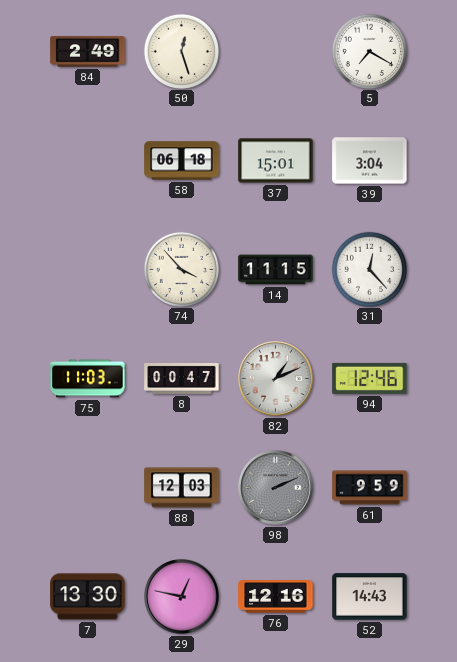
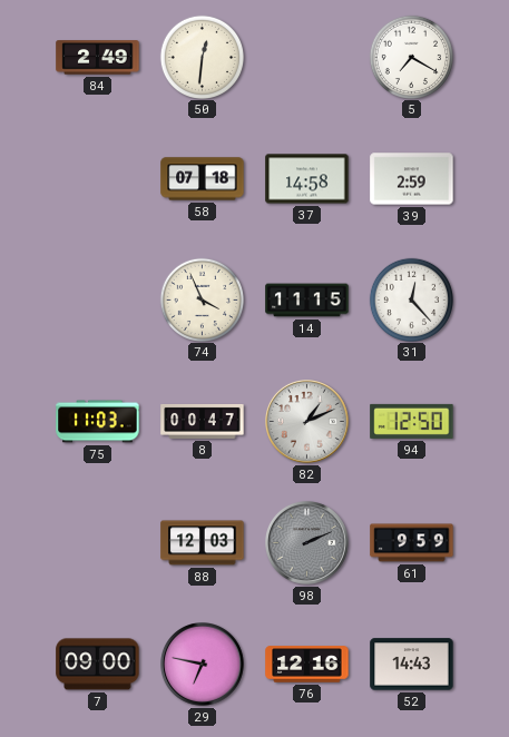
50: 12:27 -> 12:31 (202, 57)
58: 06:18 -> 07:18 (203, 179)
37: 15:01 -> 14:58 (307, 179)
39: 3:04 -> 2:59 (412, 179)
74: 3:53 -> 3:56 (202, 299)
94: 12:46 -> 12:50 (412, 421)
7: 13:30 -> 09:00 (98, 665)
29: 12:47 -> 6:47 (203, 665)
